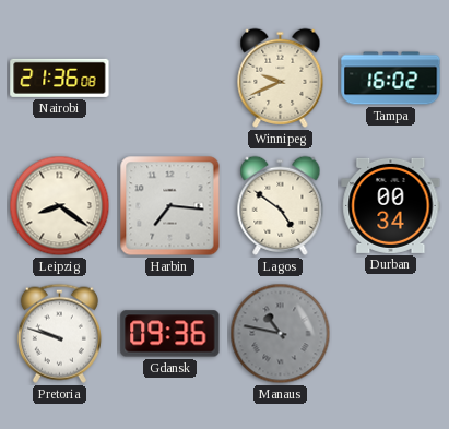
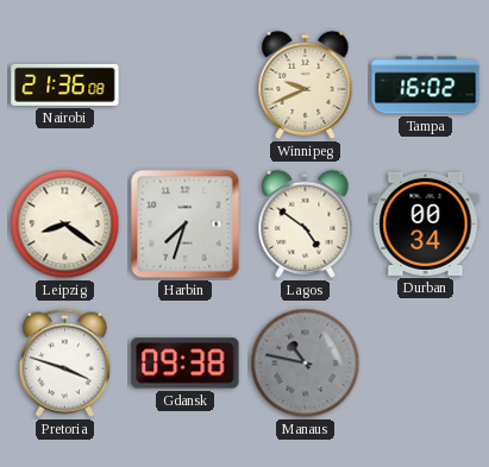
Harbin: 7:16 -> 7:33 (186, 225)
Pretoria: 9:48 -> 3:48 (64, 362)
Gdansk: 09:36 -> 09:38 (186, 364)
